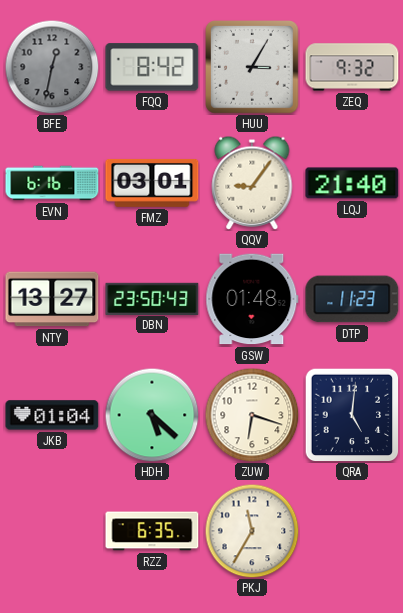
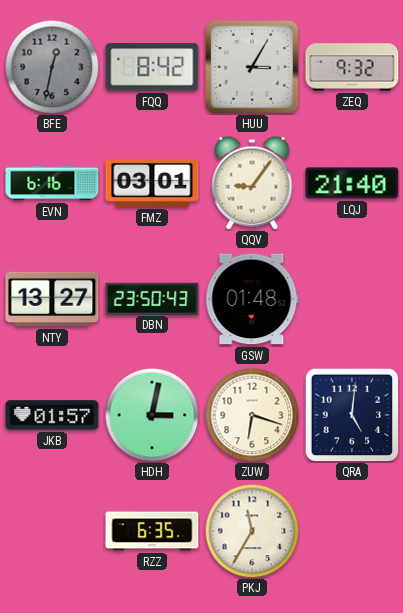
DTP: 11:23 -> none (352, 299)
JKB: 01:04 -> 01:57 (52, 415)
HDH: 5:22 -> 3:02 (152, 415)
